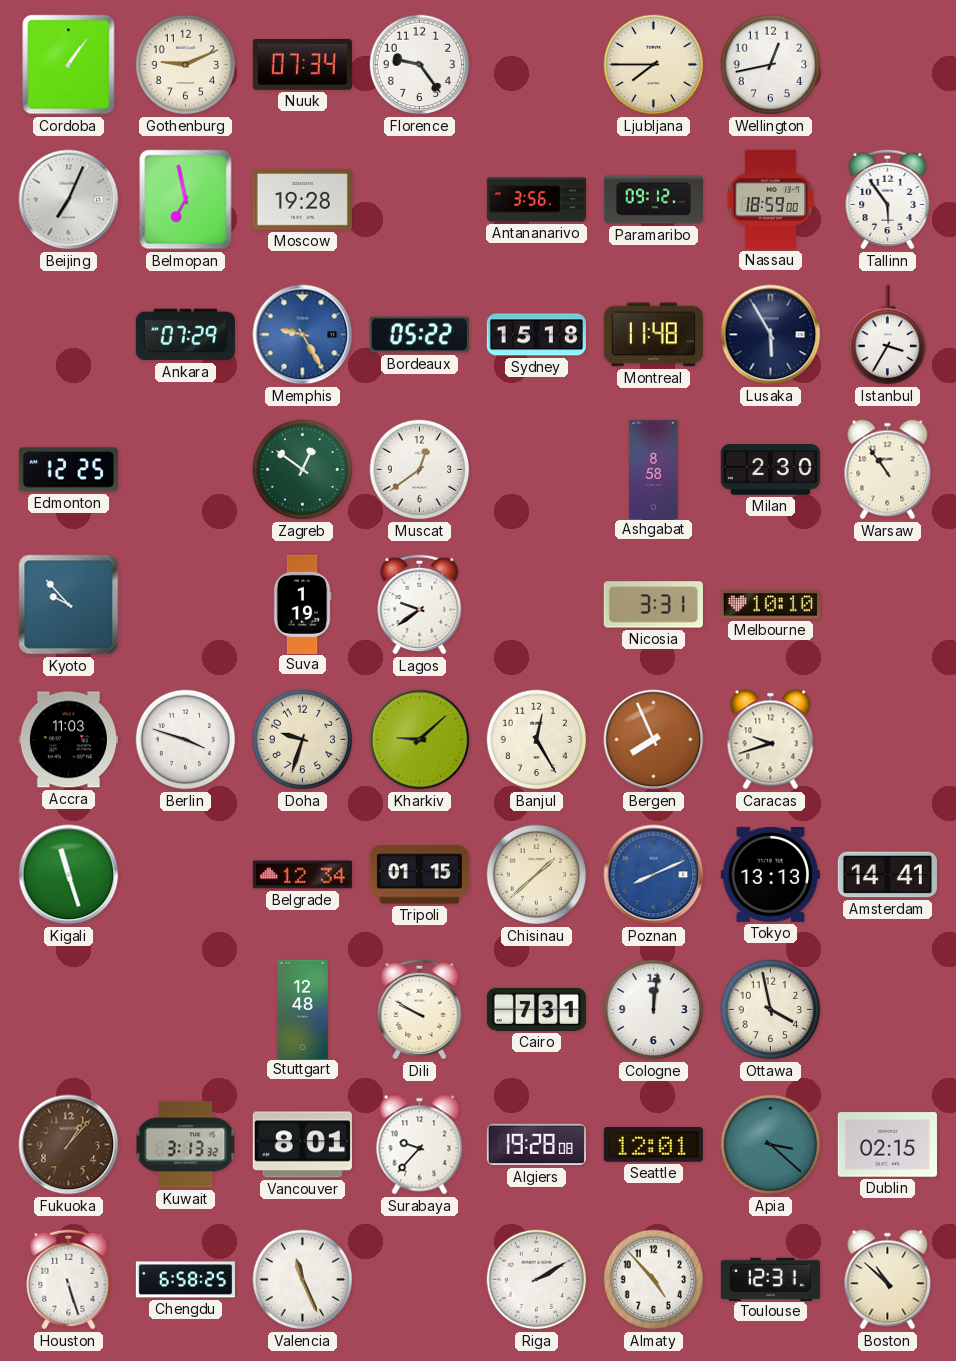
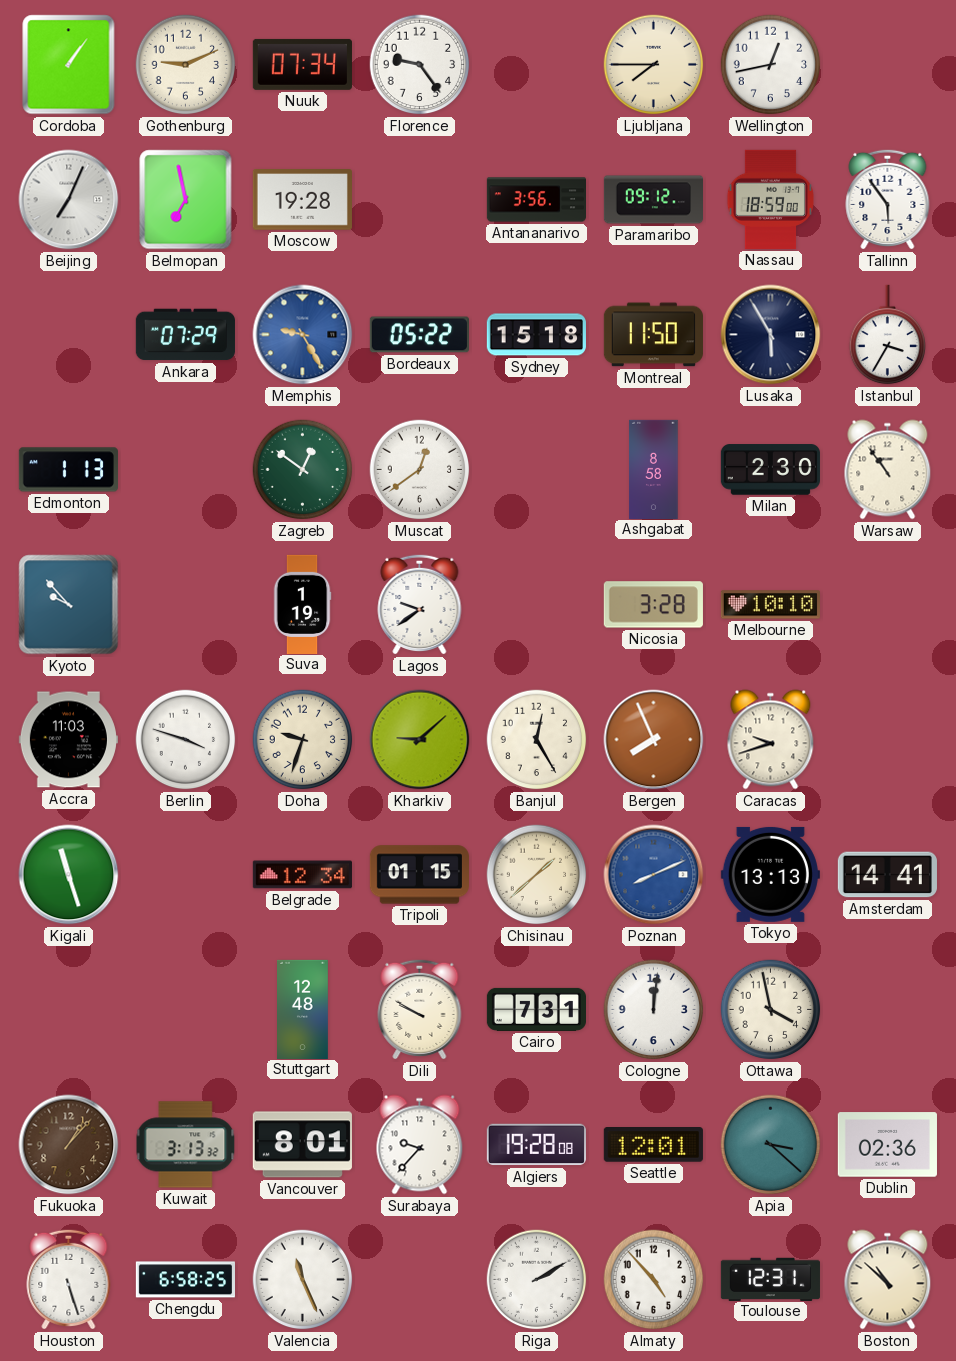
Montreal: 11:48 -> 11:50 (653, 335)
Edmonton: 12:25 -> 1:13 (68, 470)
Nicosia: 3:31 -> 3:28 (653, 605)
Dublin: 02:15 -> 02:36 (887, 1145)
